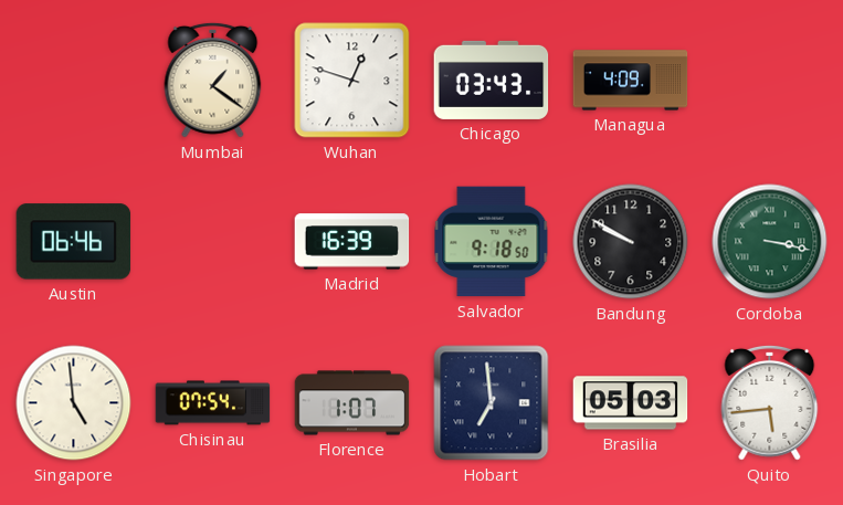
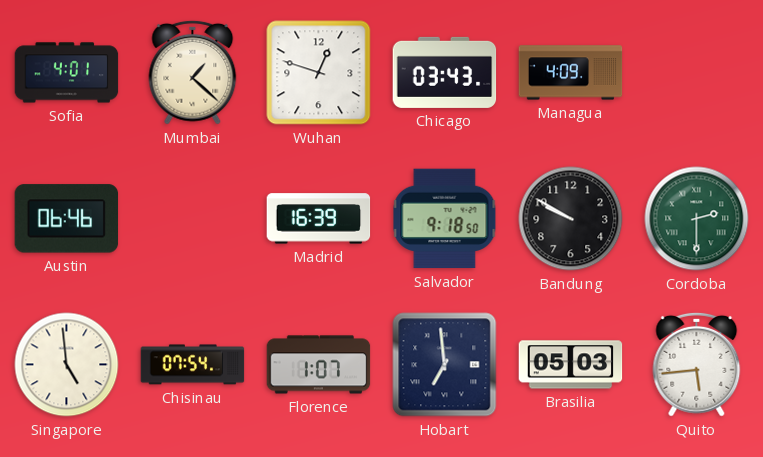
Sofia: none -> 4:01 (67, 73)
Mumbai: 1:21 -> 1:22 (193, 72)
Cordoba: 3:17 -> 2:30 (697, 219)
